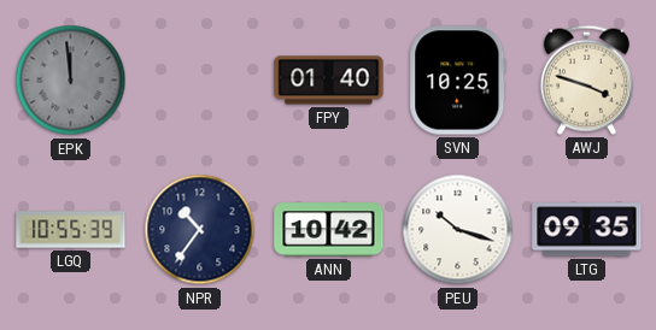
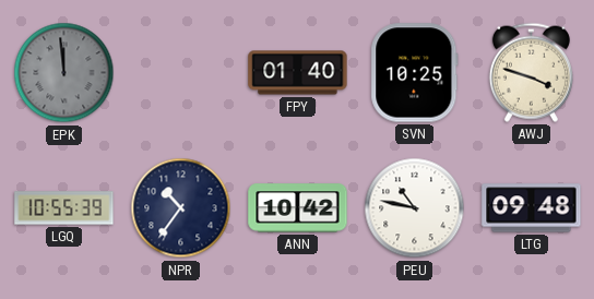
PEU: 10:18 -> 10:47 (415, 208)
LTG: 09:35 -> 09:48 (532, 208)
